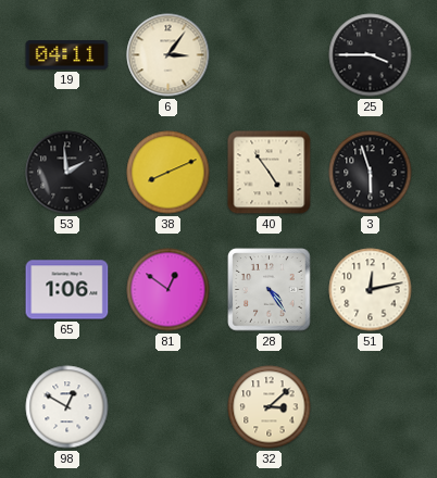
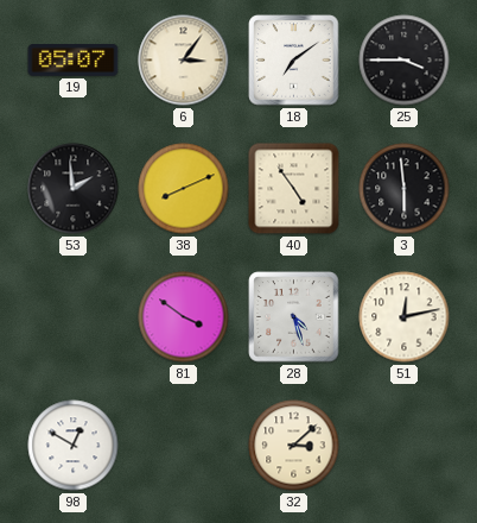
19: 04:11 -> 05:07 (74, 61)
18: none -> 7:09 (294, 61)
3: 5:57 -> 5:59 (405, 189)
65: 1:06 -> none (67, 290)
81: 12:51 -> 3:51 (184, 317)
28: 4:24 -> 4:27 (294, 317)
